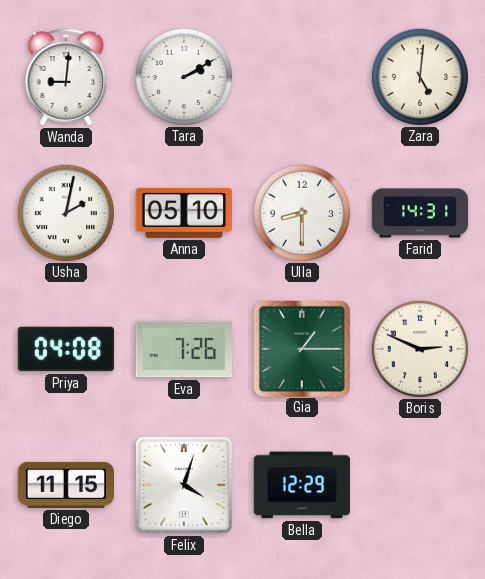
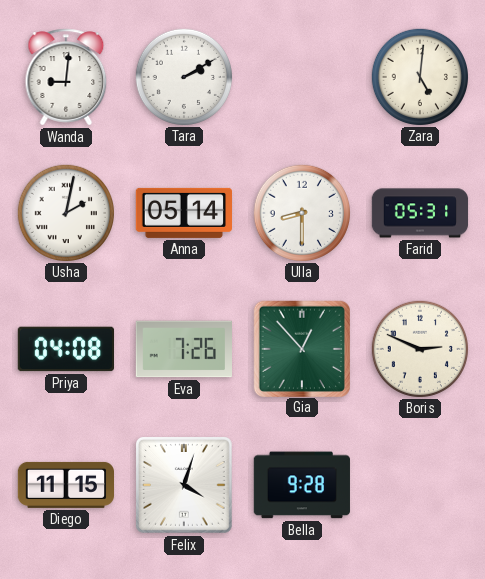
Anna: 05:10 -> 05:14 (183, 213)
Farid: 14:31 -> 05:31 (420, 213)
Gia: 1:15 -> 12:53 (301, 348)
Bella: 12:29 -> 9:28 (302, 485)
